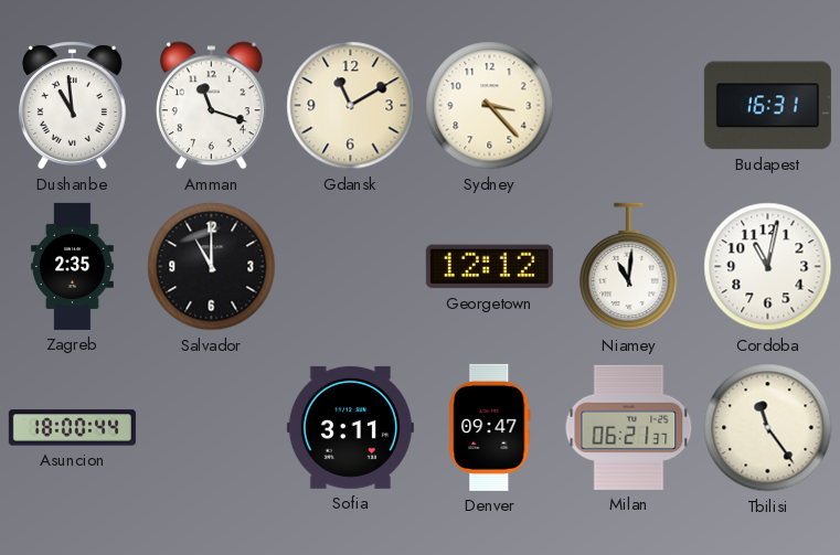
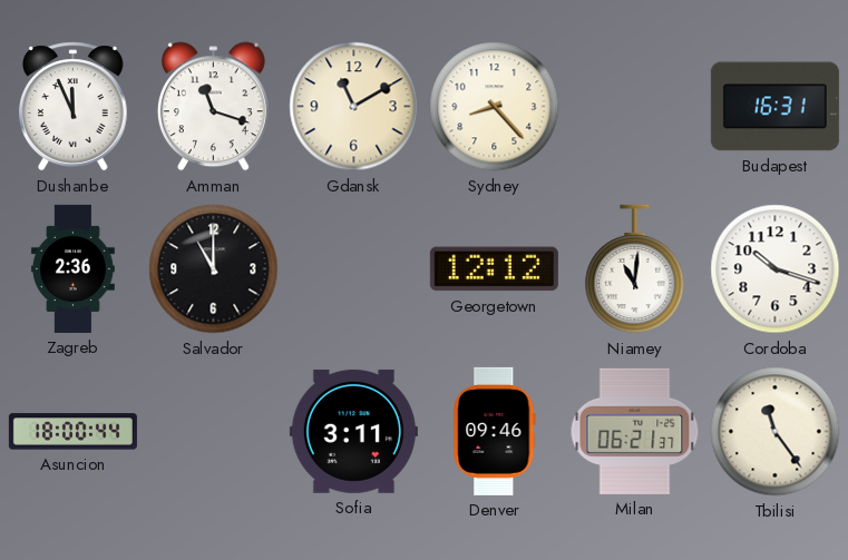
Dushanbe: 10:59 -> 11:56 (74, 107)
Sydney: 3:23 -> 8:23 (495, 107)
Zagreb: 2:35 -> 2:36 (72, 268)
Cordoba: 11:02 -> 10:18 (776, 269)
Denver: 09:47 -> 09:46 (495, 431)
